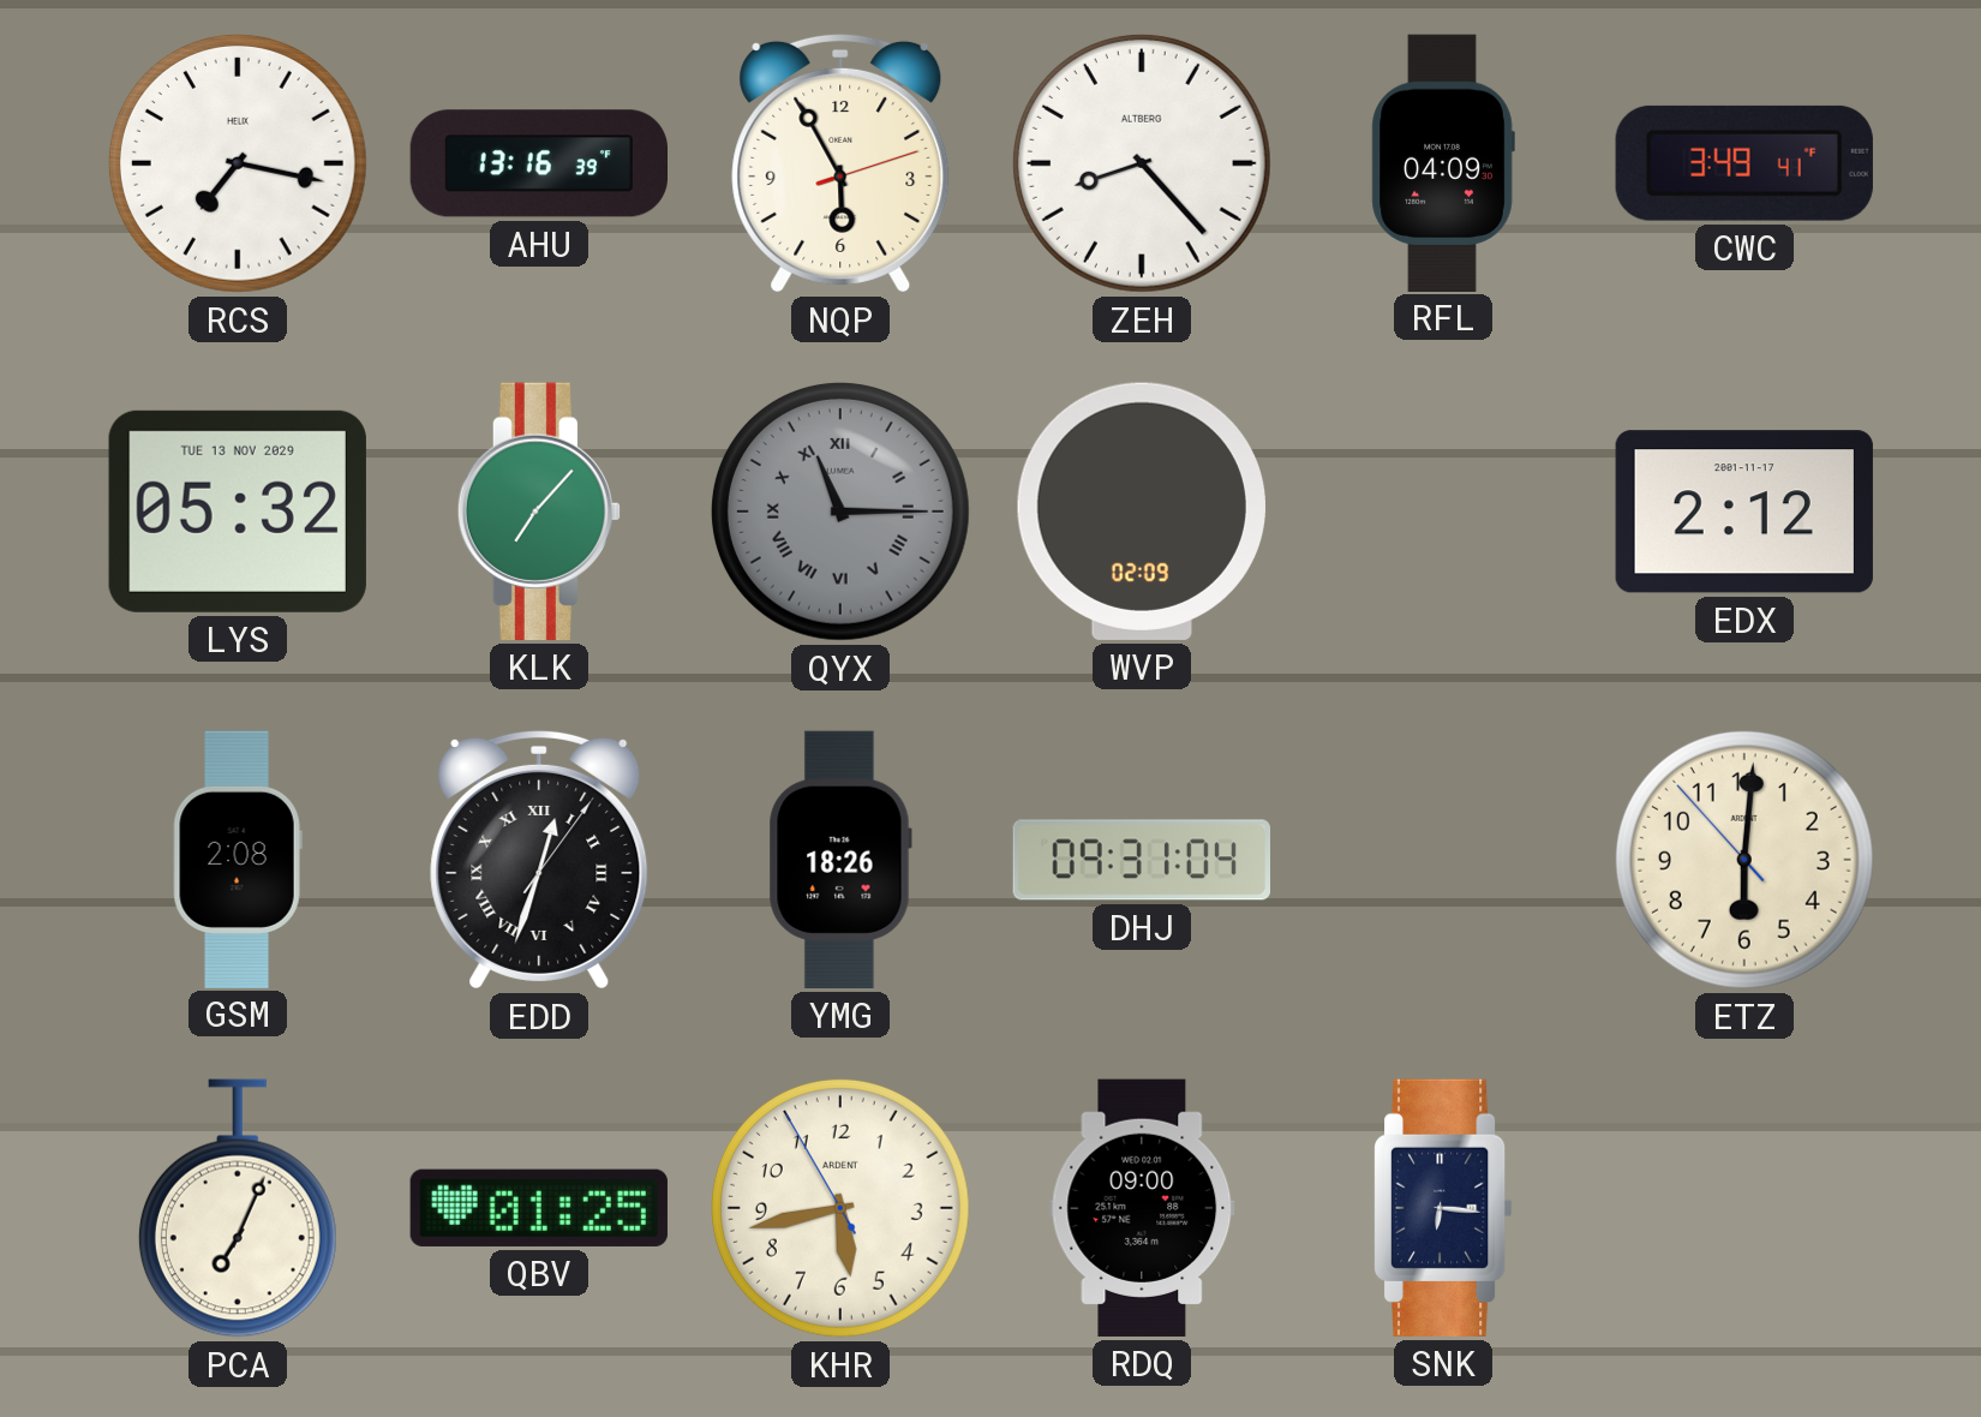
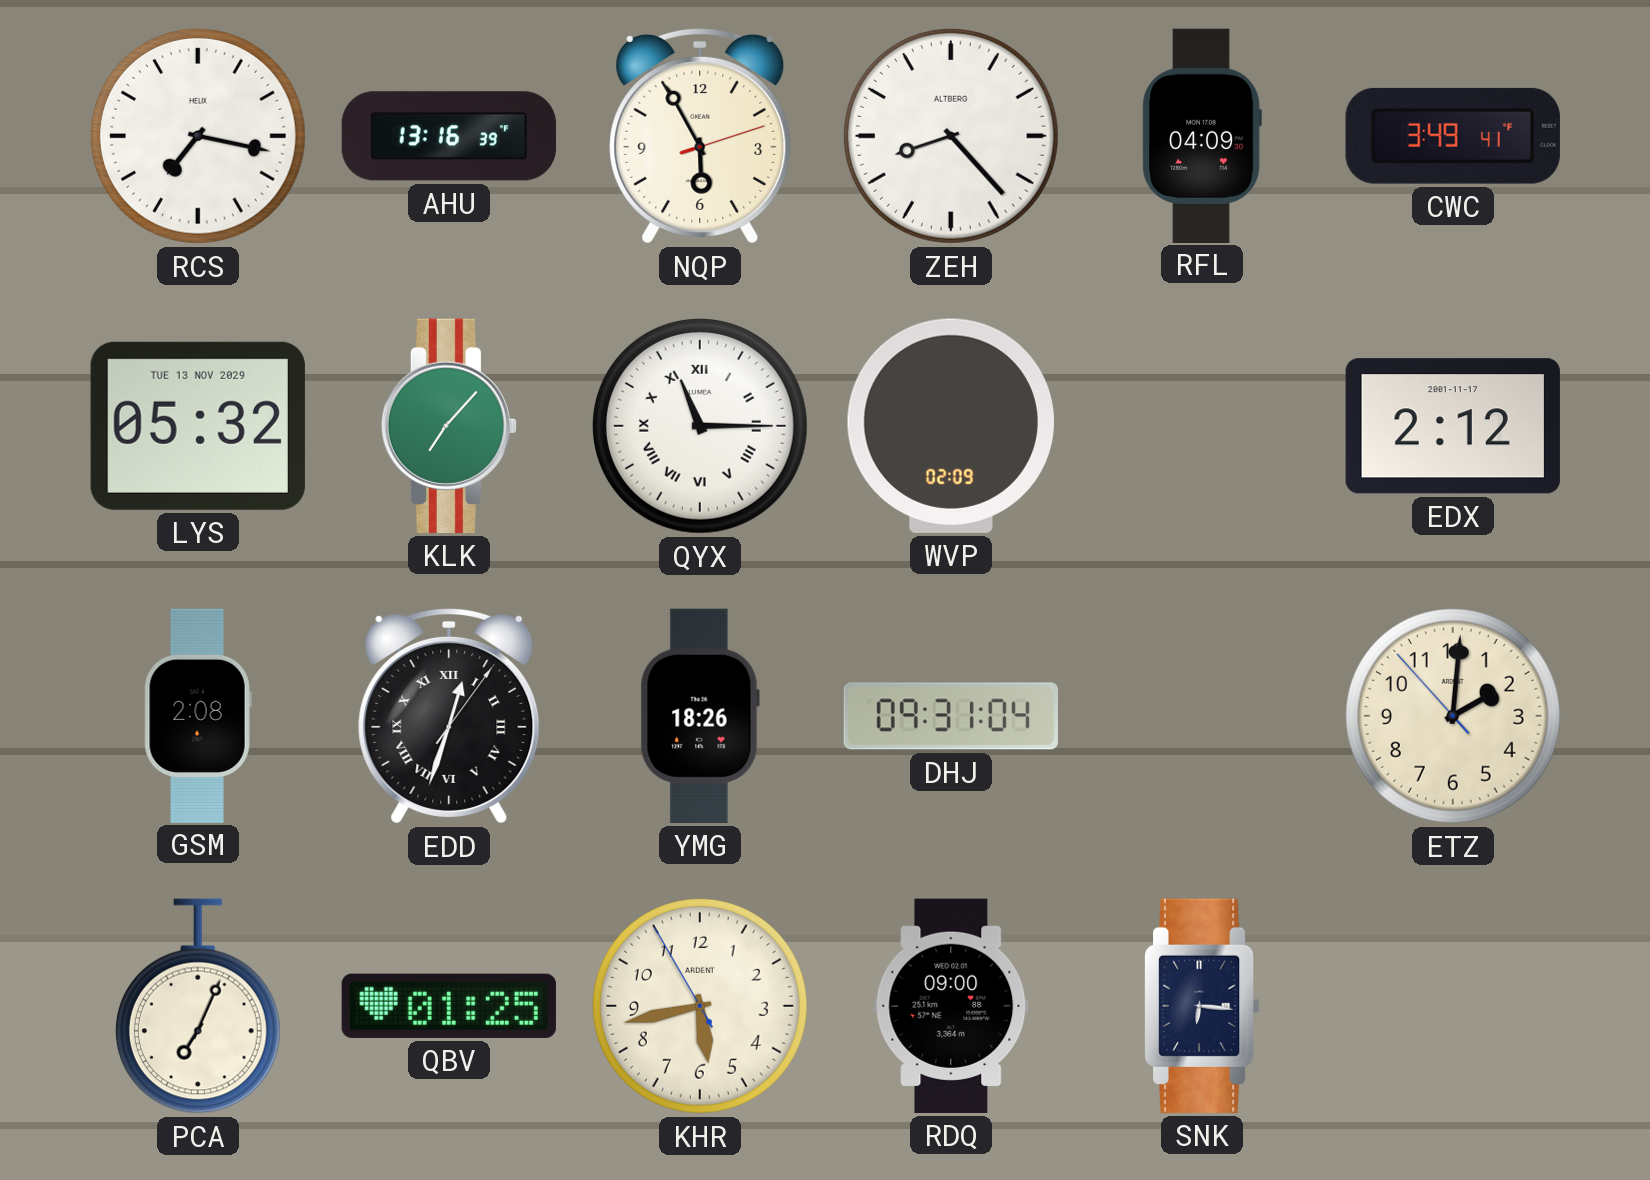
QYX dial: grey -> white (700, 426)
ETZ: 6:00 -> 2:00 (1453, 716)
